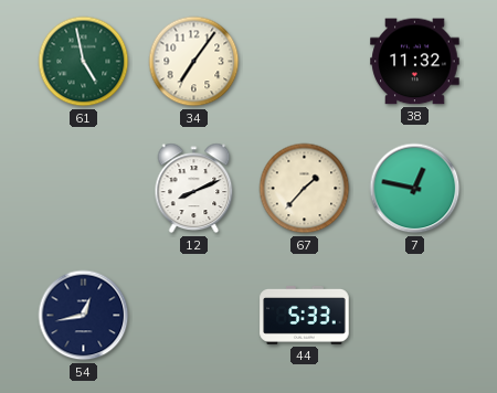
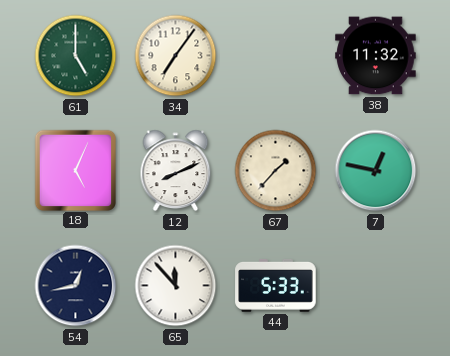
61: 4:58 -> 5:00 (76, 56)
18: none -> 5:04 (75, 170)
65: none -> 11:53 (176, 286)
